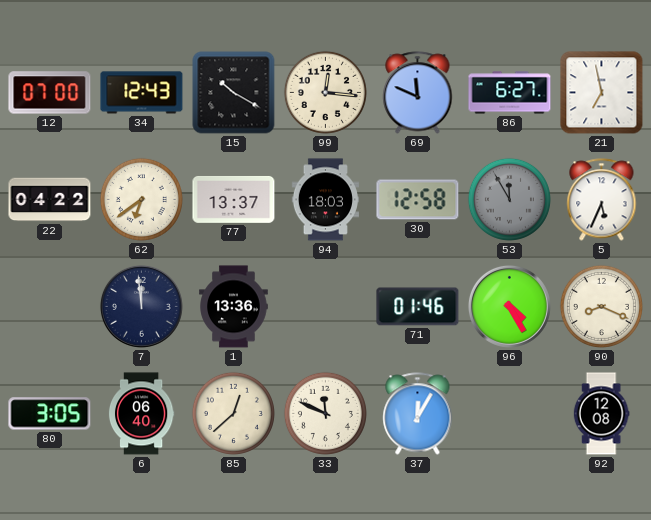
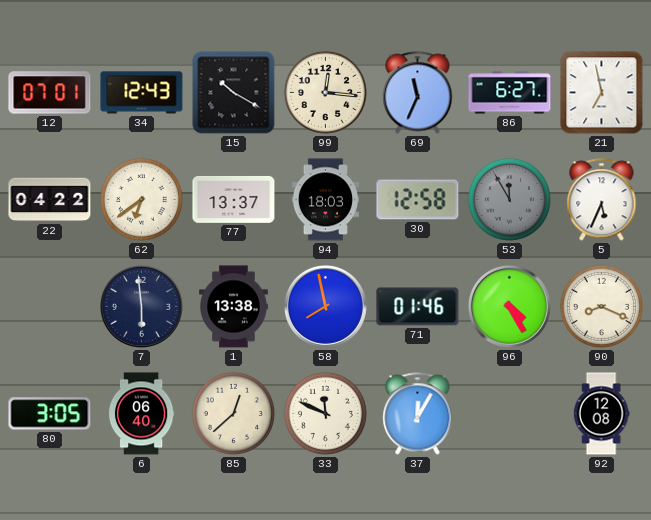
12: 07:00 -> 07:01 (50, 93)
69: 11:49 -> 11:34 (418, 93)
7: 11:59 -> 5:59 (141, 306)
1: 13:36 -> 13:38 (234, 307)
58: none -> 7:58 (325, 306)
